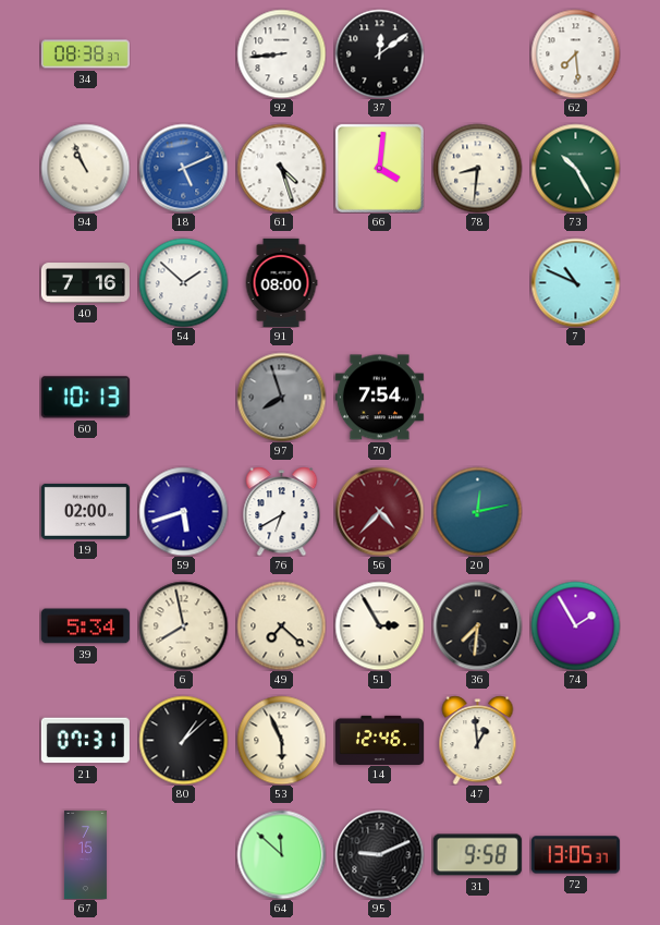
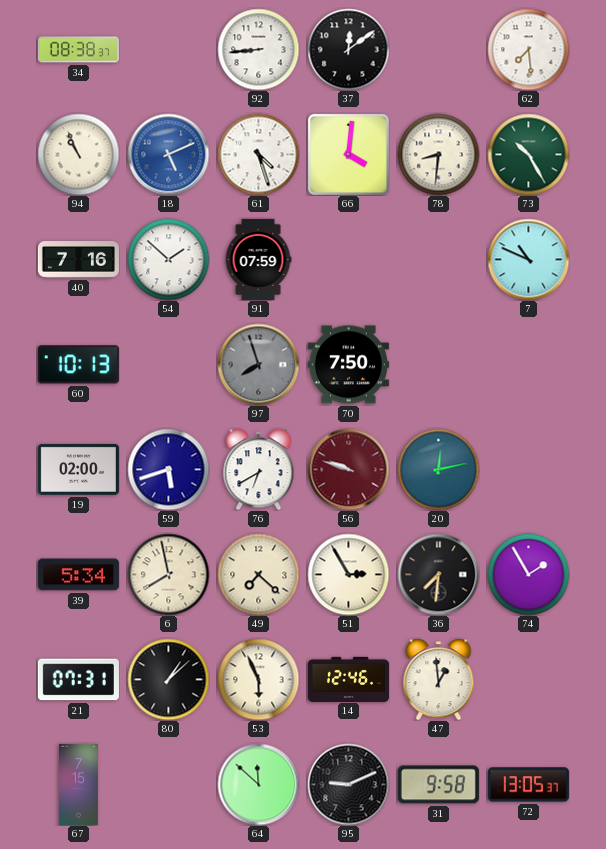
91: 08:00 -> 07:59 (258, 259)
70: 7:54 -> 7:50 (348, 365)
56: 4:37 -> 9:48 (348, 469)
